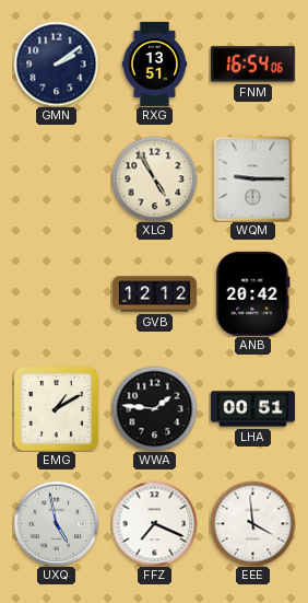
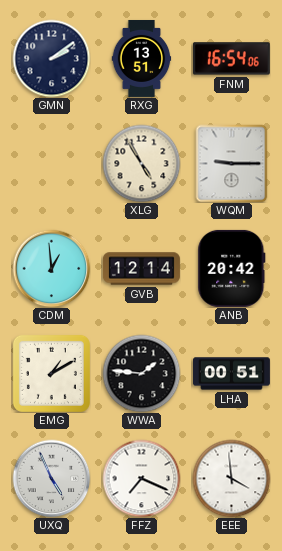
CDM: none -> 12:59 (51, 268)
GVB: 12:12 -> 12:14 (141, 269)
UXQ: 4:58 -> 4:56 (51, 478)
